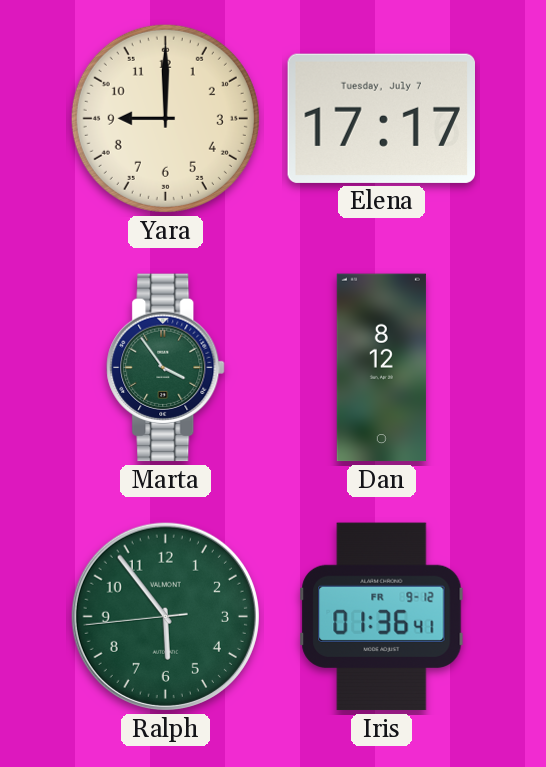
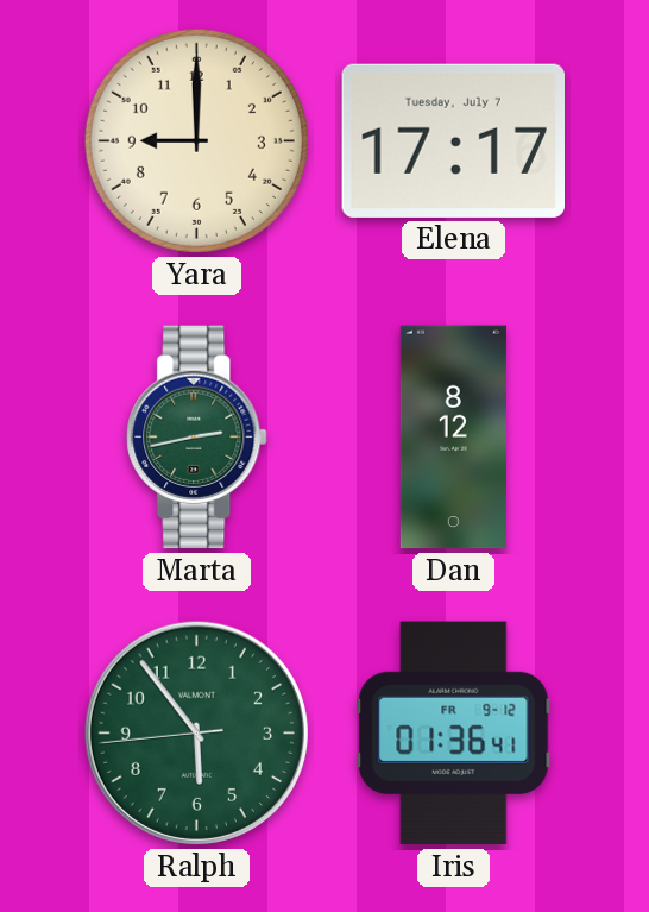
Marta: 3:54 -> 2:43 (197, 438)
